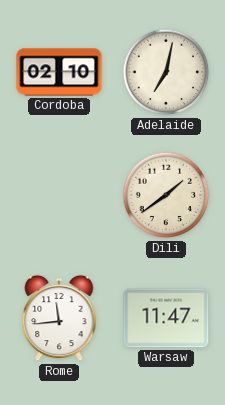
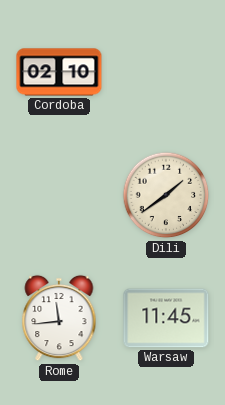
Adelaide: 7:02 -> none (166, 72)
Warsaw: 11:47 -> 11:45 (166, 318)
